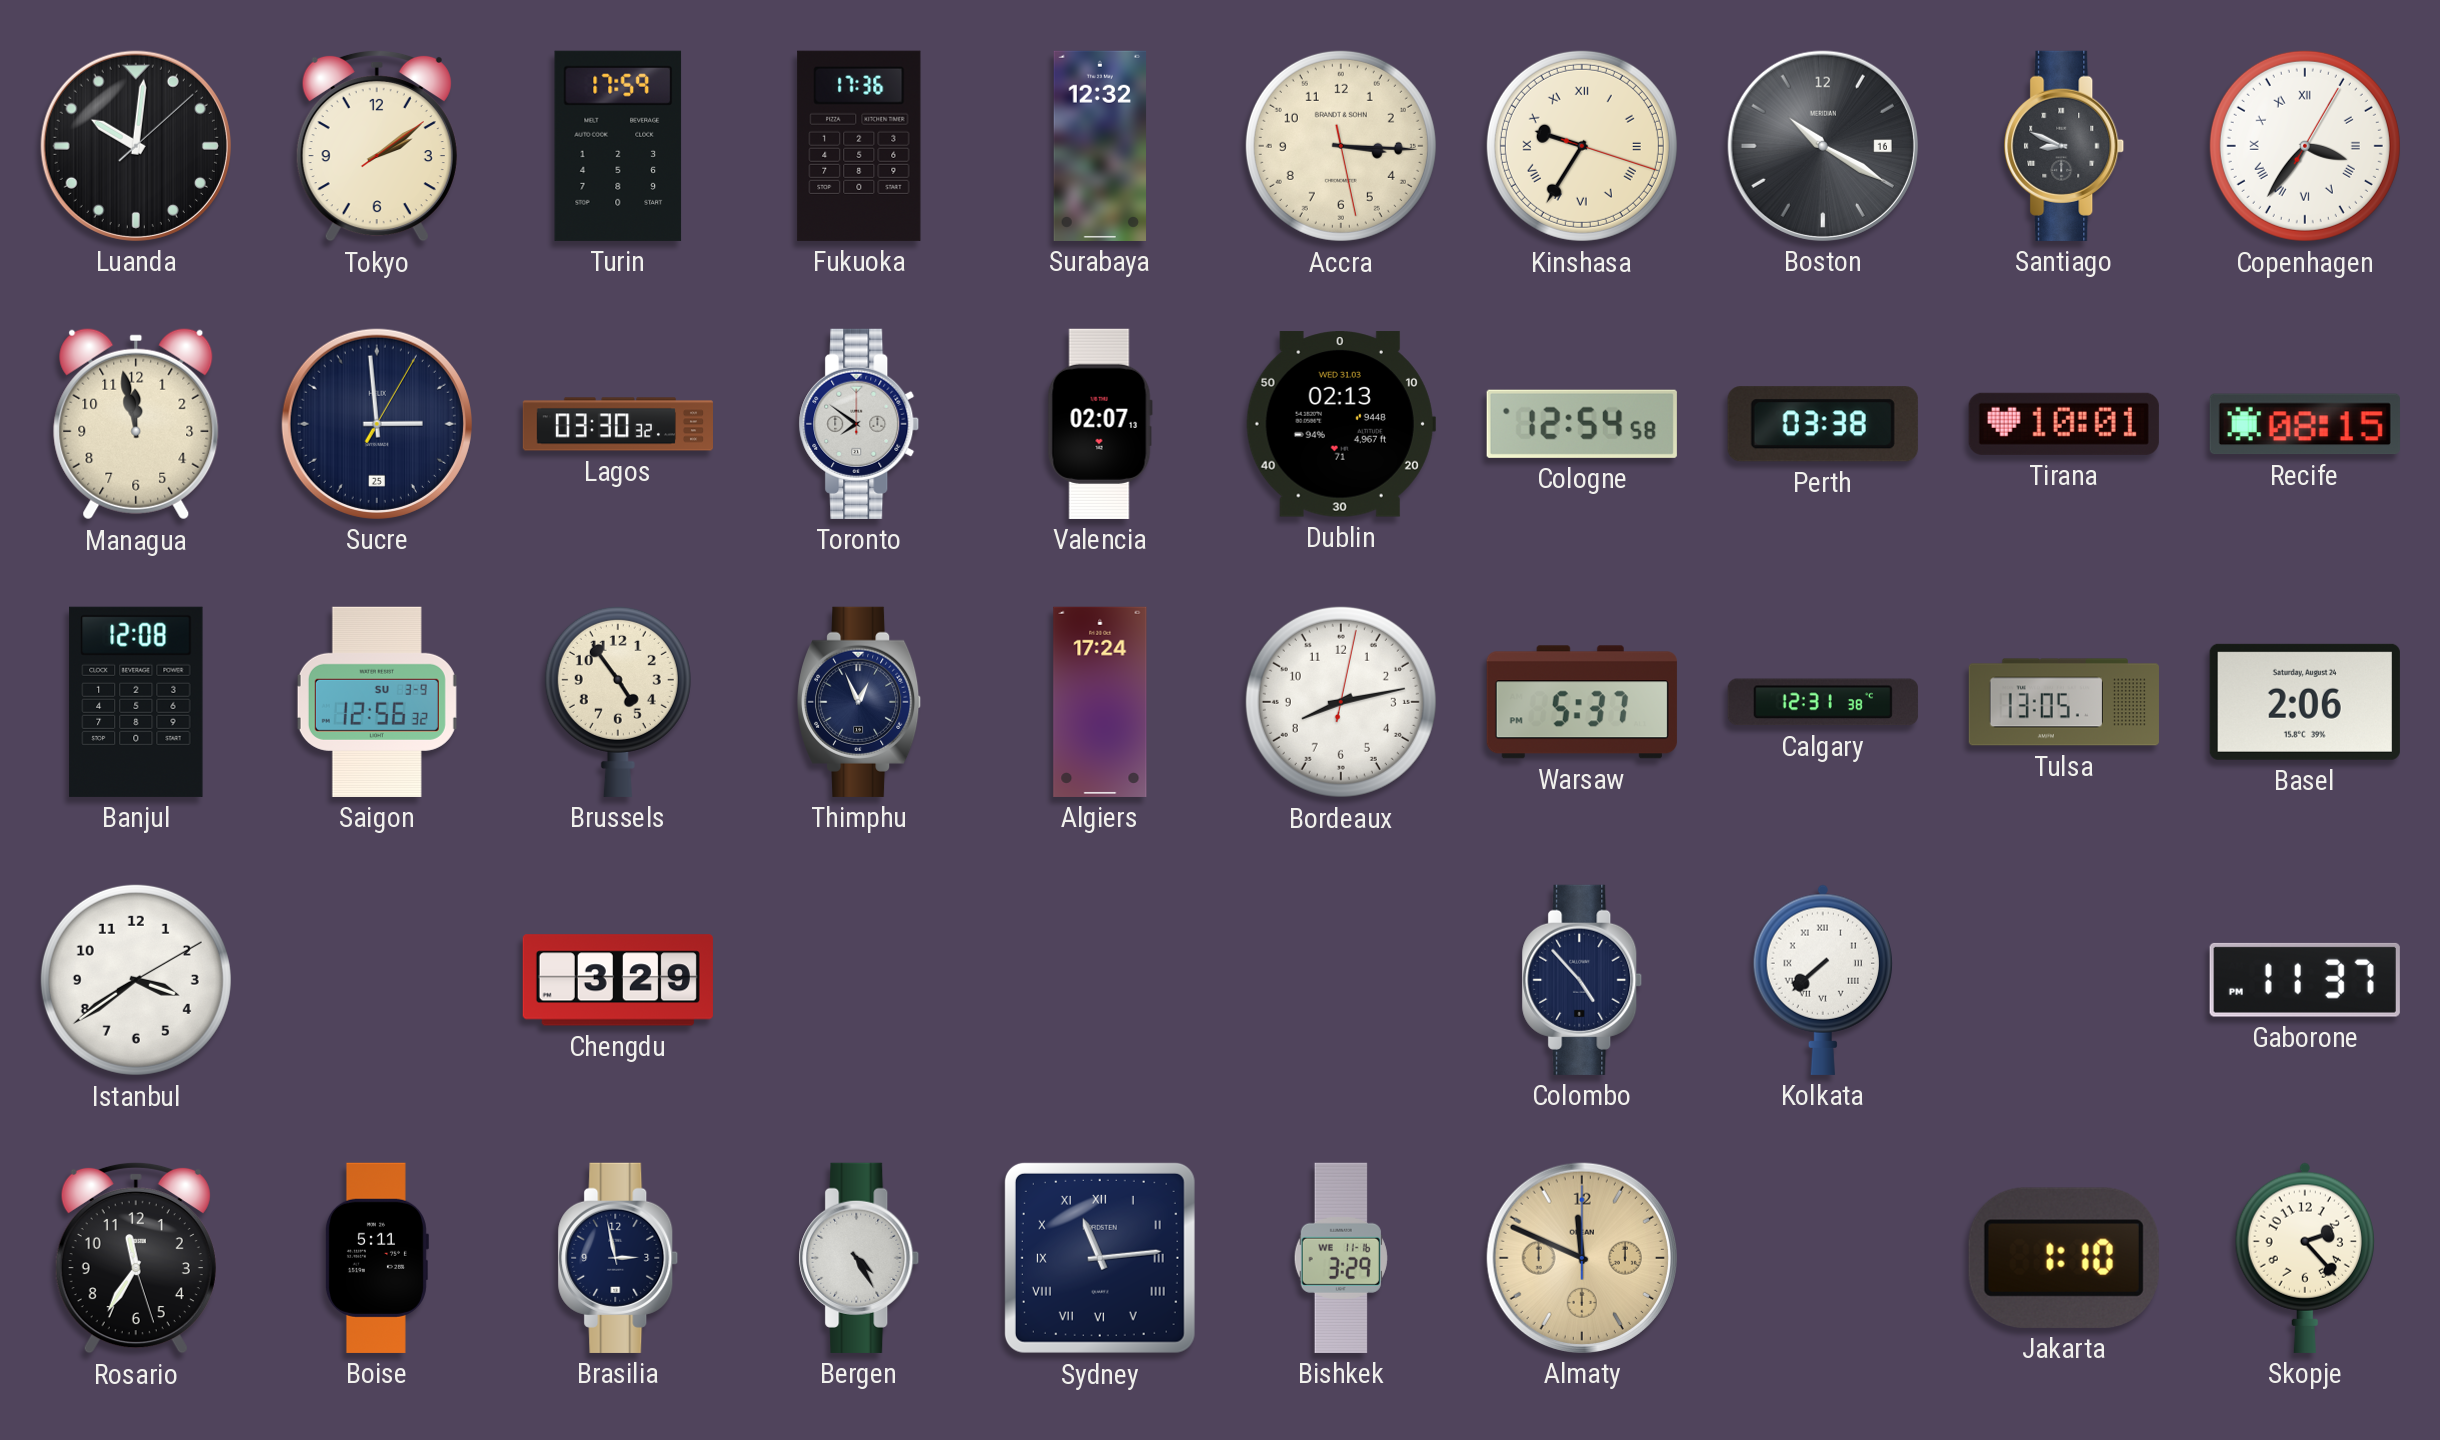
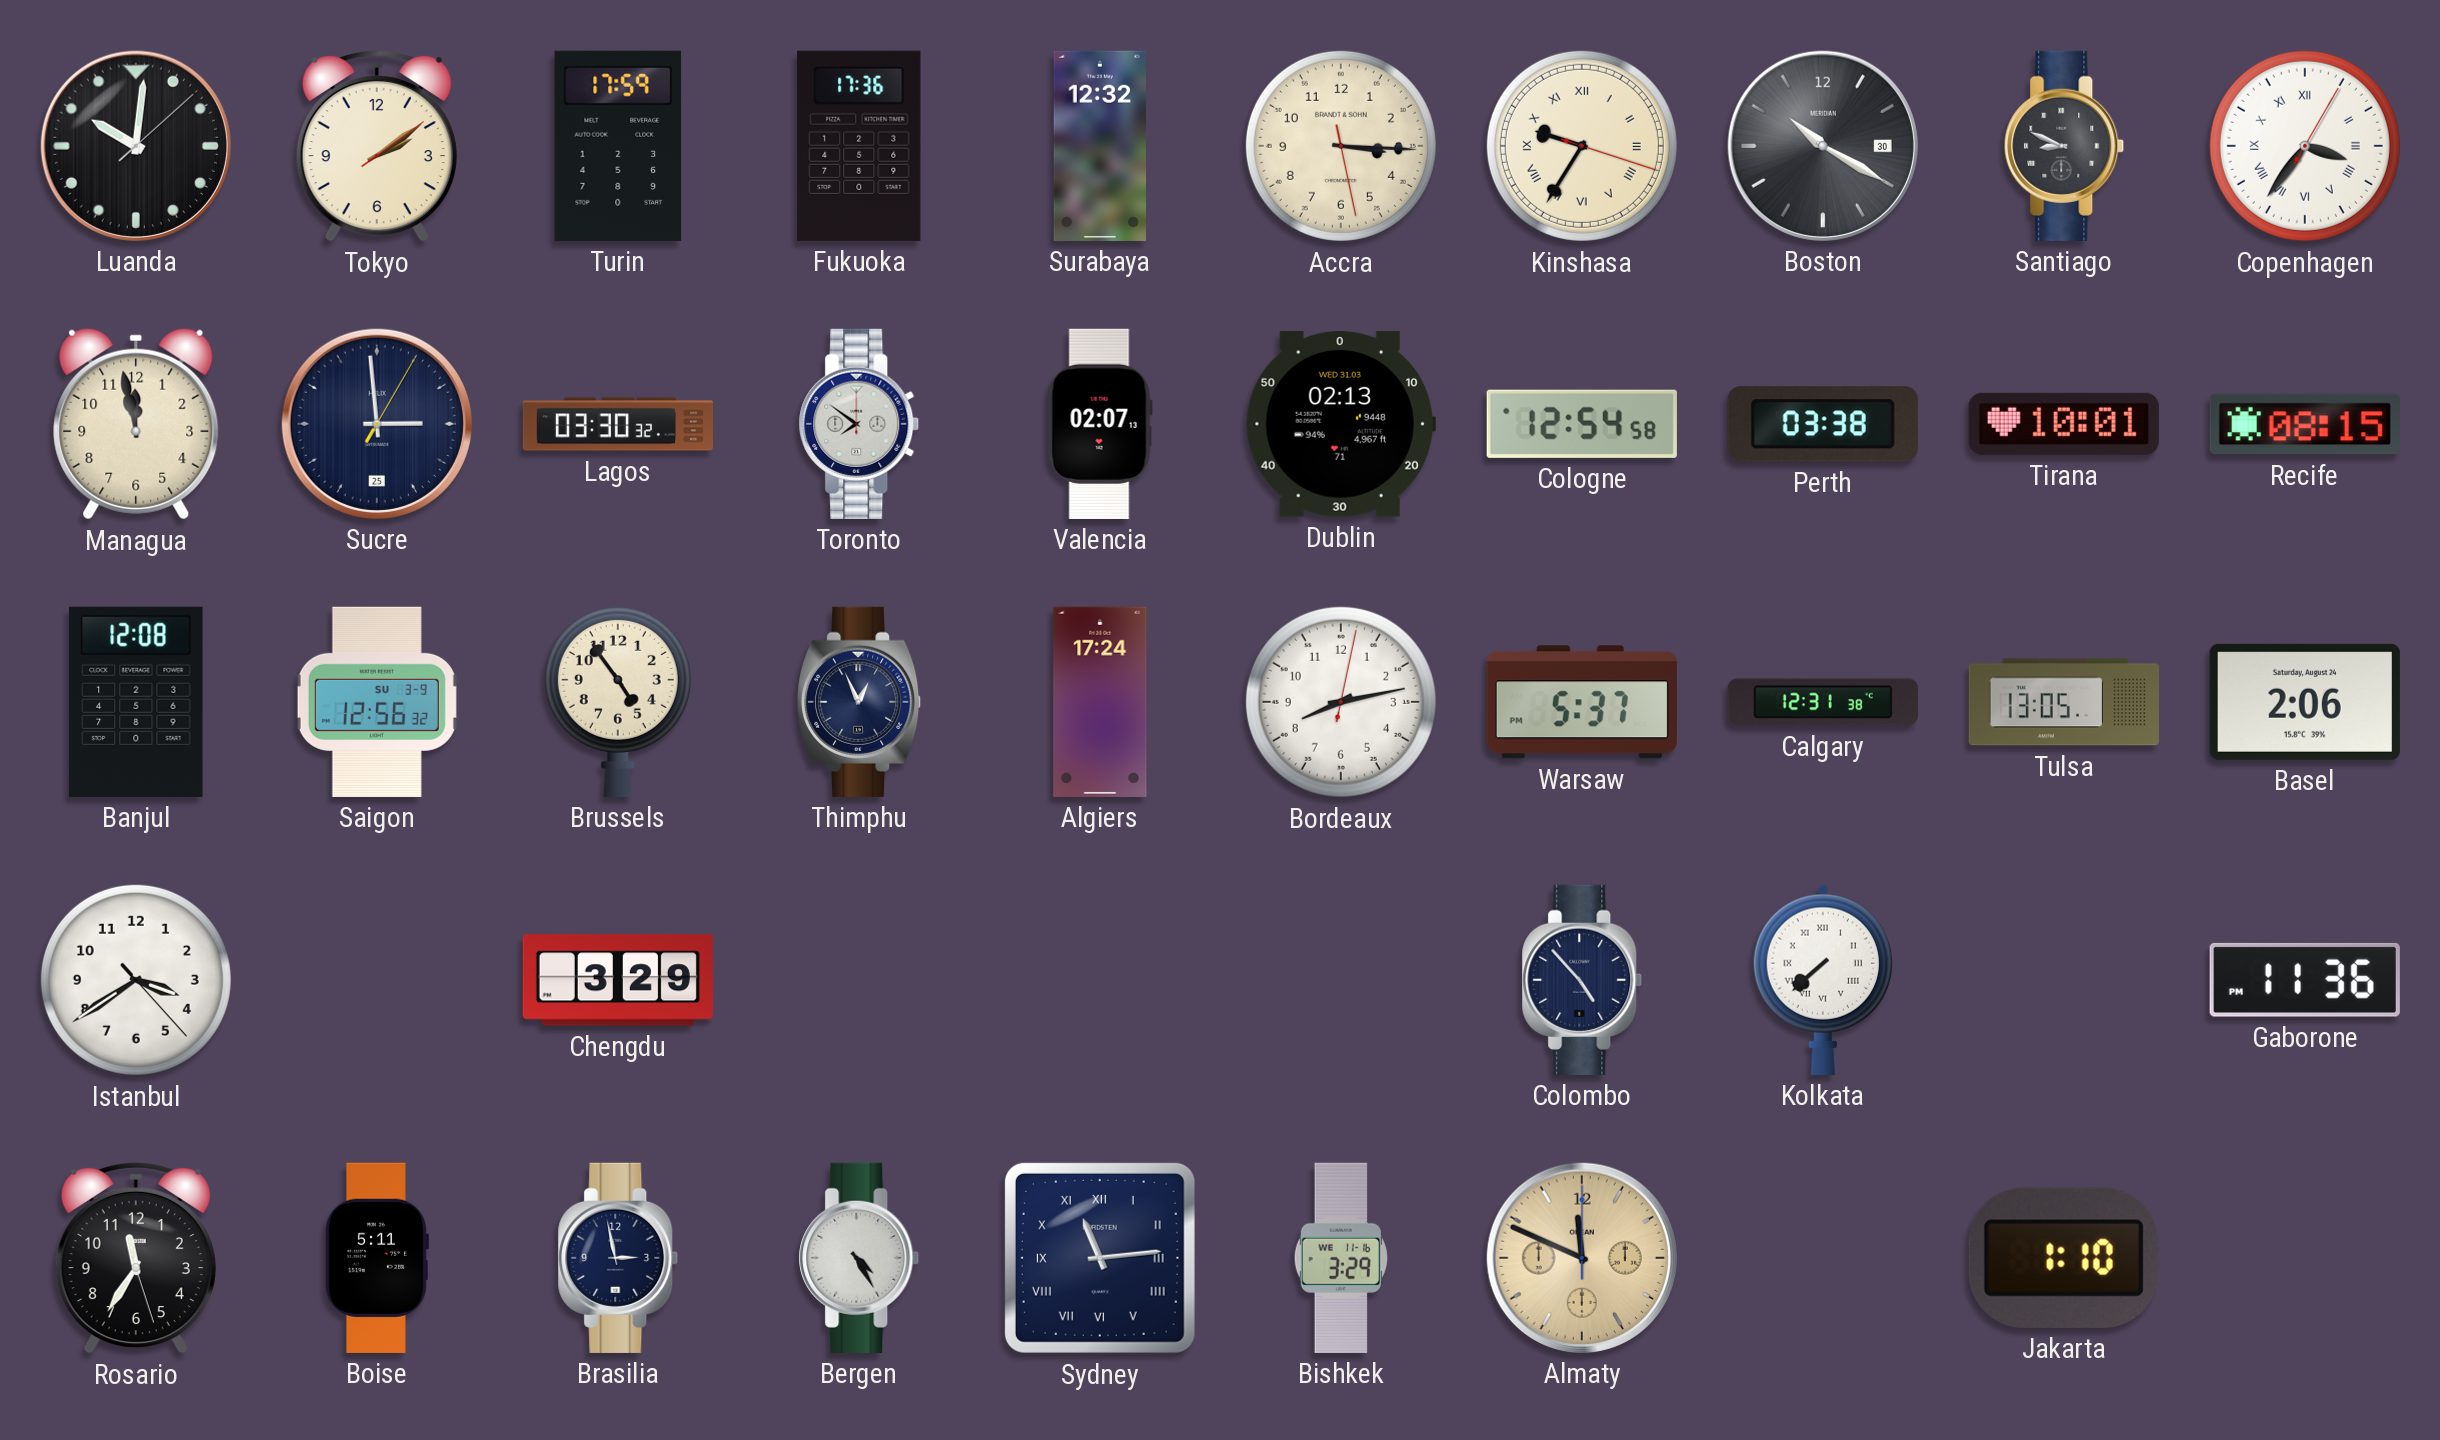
Boston date: 16 -> 30 (1823, 146)
Istanbul: 3:39:10 -> 3:39:23 (136, 980)
Gaborone: 11:37 -> 11:36 (2305, 980)
Skopje: 2:23 -> none (2304, 1258)
